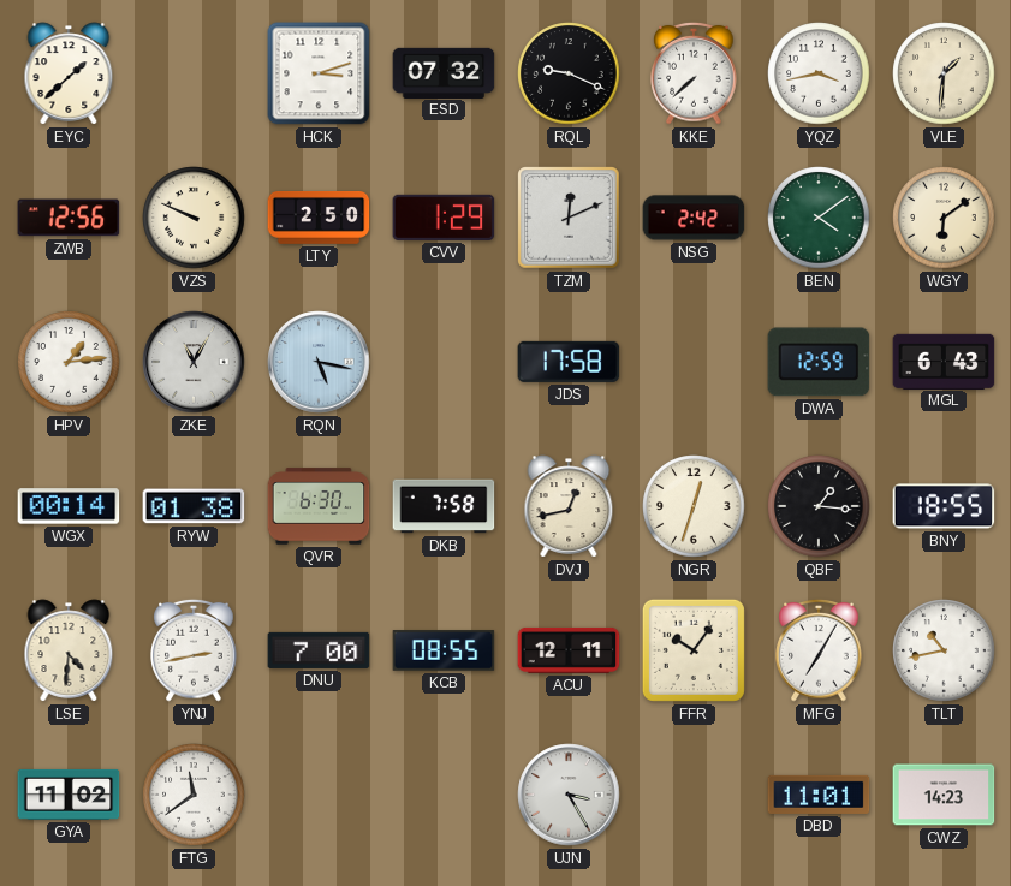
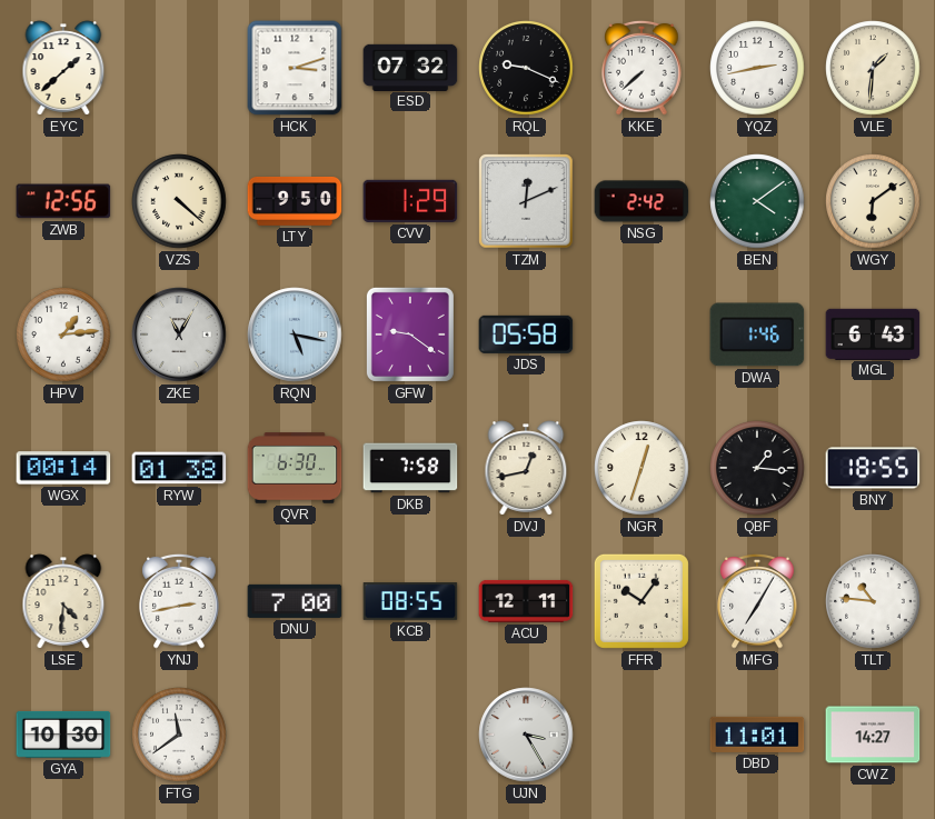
YQZ: 3:43 -> 2:43 (757, 68)
VZS: 9:49 -> 4:22 (179, 201)
LTY: 2:50 -> 9:50 (295, 202)
GFW: none -> 9:21 (410, 334)
JDS: 17:58 -> 05:58 (526, 334)
DWA: 12:59 -> 1:46 (757, 334)
TLT: 10:43 -> 10:46 (873, 601)
GYA: 11:02 -> 10:30 (63, 735)
CWZ: 14:23 -> 14:27 (873, 735)
